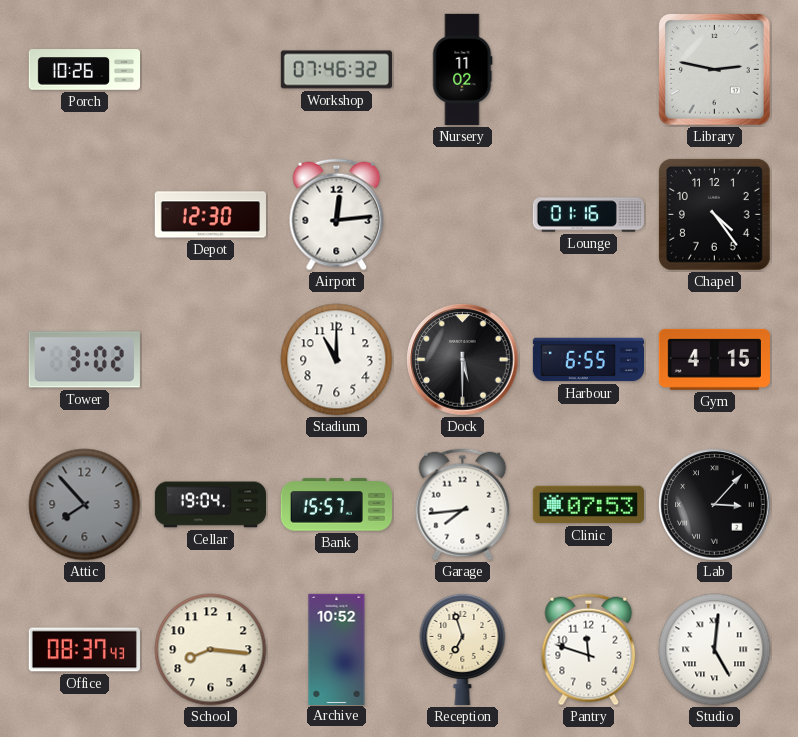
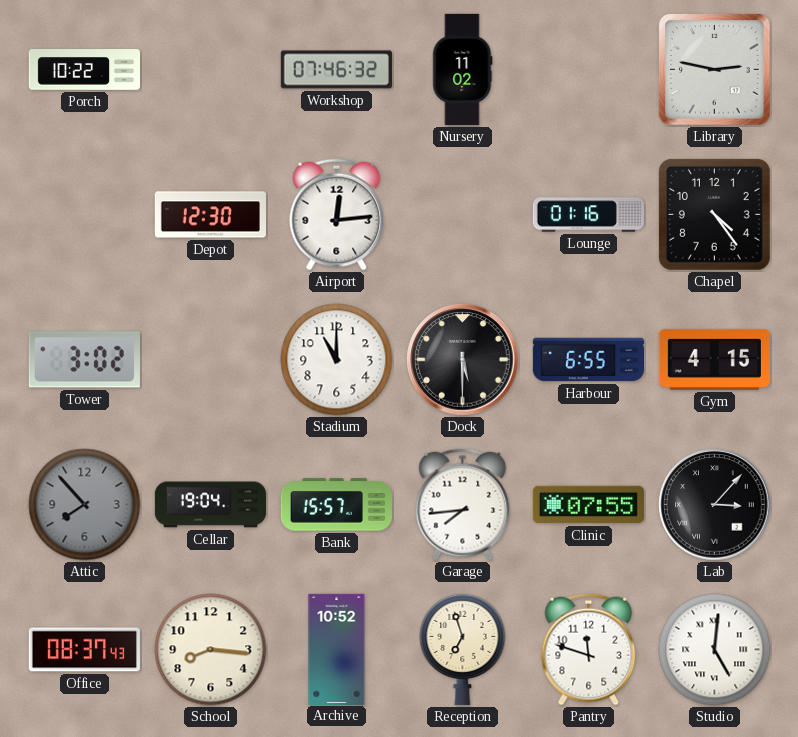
Porch: 10:26 -> 10:22 (84, 70)
Clinic: 07:53 -> 07:55 (588, 505)
